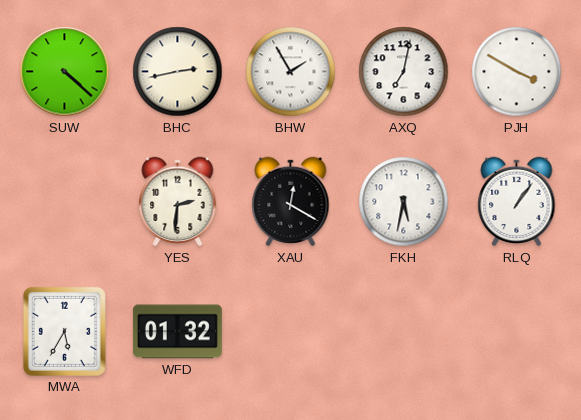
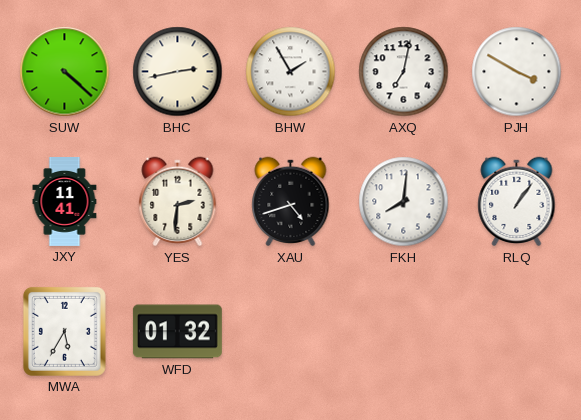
JXY: none -> 11:41 (65, 202)
XAU: 12:20 -> 4:42 (291, 202)
FKH: 5:32 -> 8:01 (404, 202)
